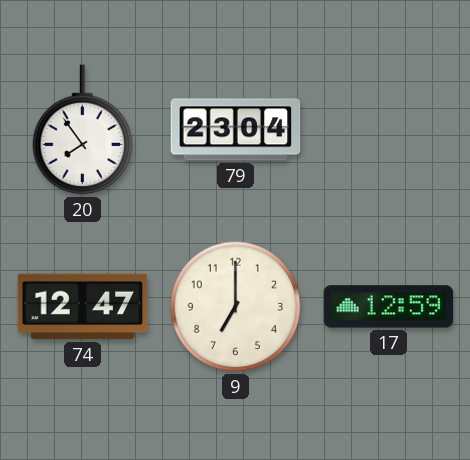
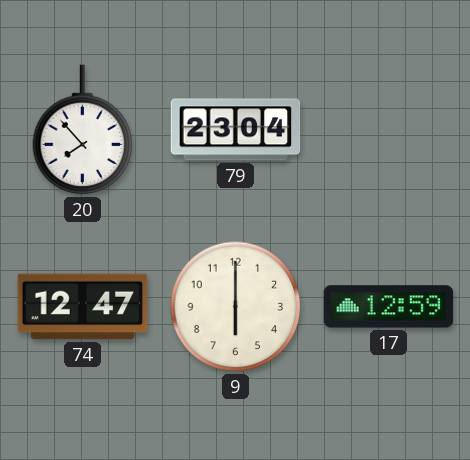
20: 7:54 -> 7:53 (83, 130)
9: 7:00 -> 6:00 (236, 307)
